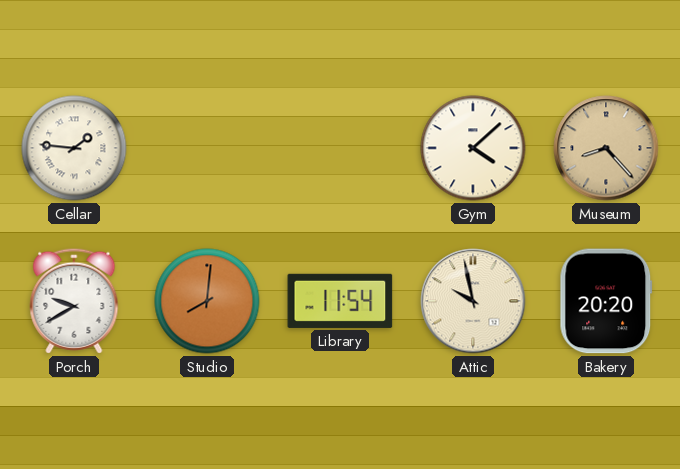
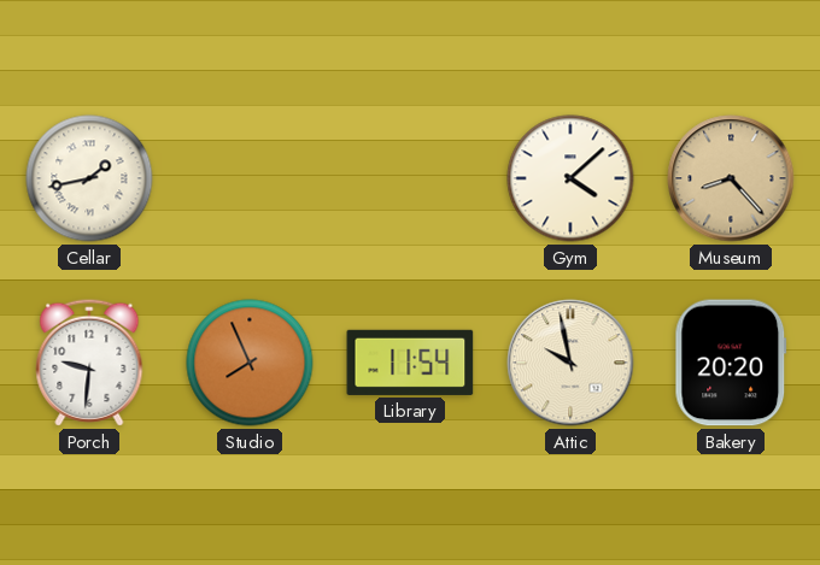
Cellar: 1:46 -> 1:43 (89, 178)
Porch: 9:40 -> 9:31 (89, 363)
Studio: 8:01 -> 7:56 (250, 363)
